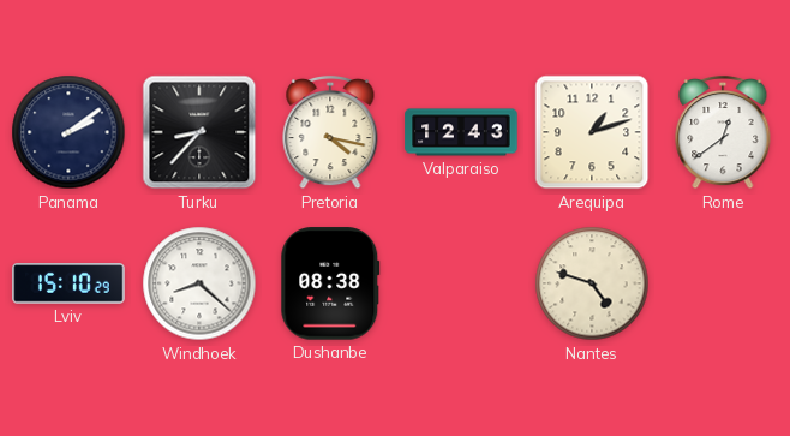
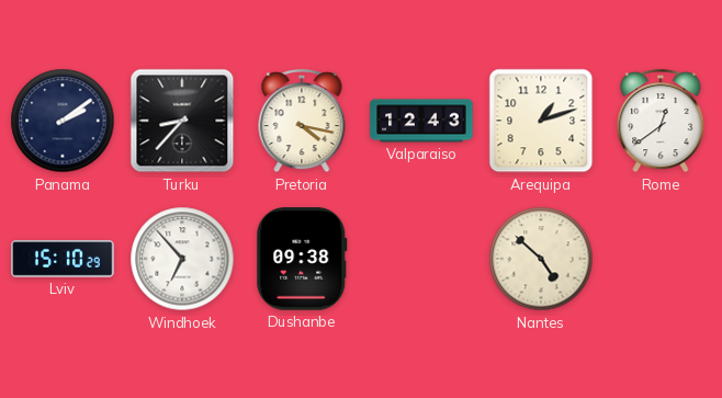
Windhoek: 8:22 -> 6:53 (182, 259)
Dushanbe: 08:38 -> 09:38 (302, 259)
Nantes: 4:48 -> 4:52 (541, 259)
